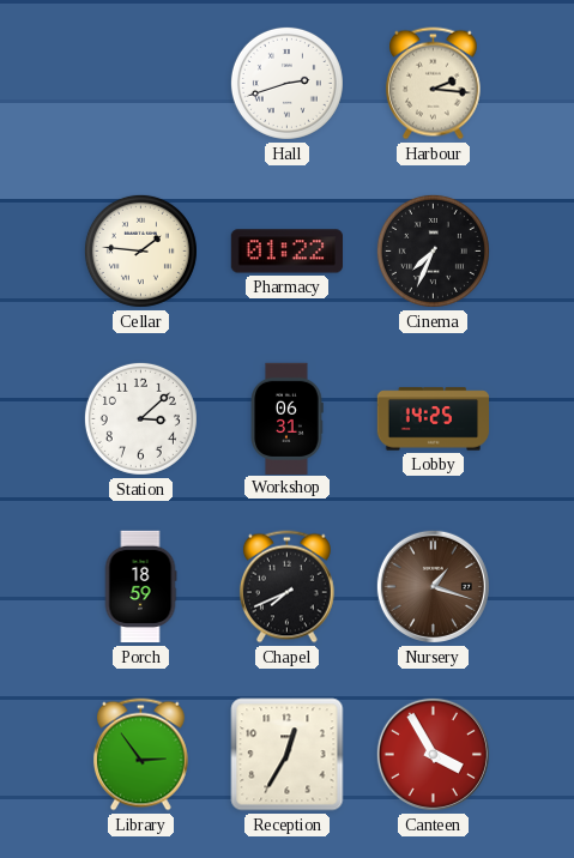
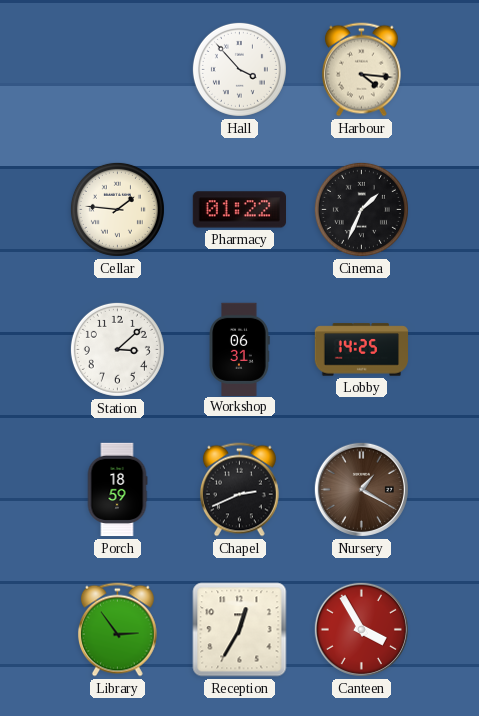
Hall: 2:42 -> 3:53 (239, 69)
Harbour: 2:16 -> 4:16 (361, 70)
Cinema: 7:34 -> 1:34 (361, 209)
Chapel: 7:41 -> 2:41 (239, 490)
Nursery: 1:18 -> 1:20 (361, 489)
